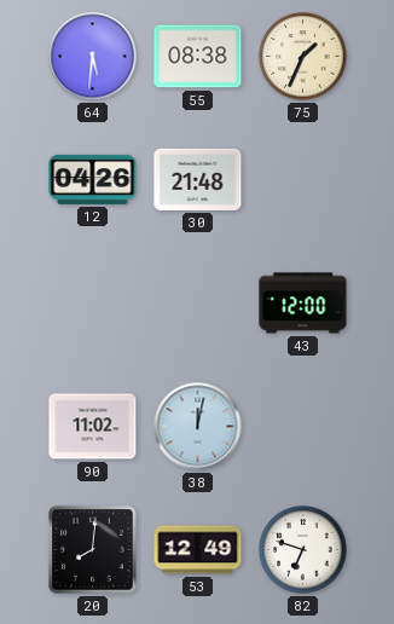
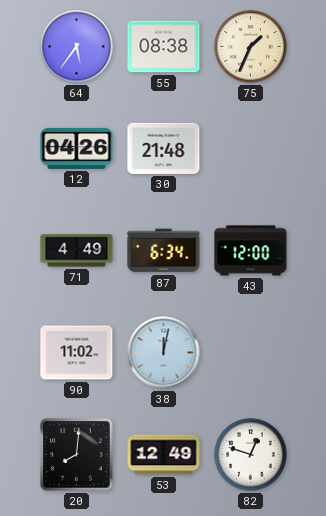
64: 5:31 -> 5:36 (77, 47)
71: none -> 4:49 (77, 251)
87: none -> 6:34 (164, 251)
82: 6:48 -> 12:48 (251, 455)
